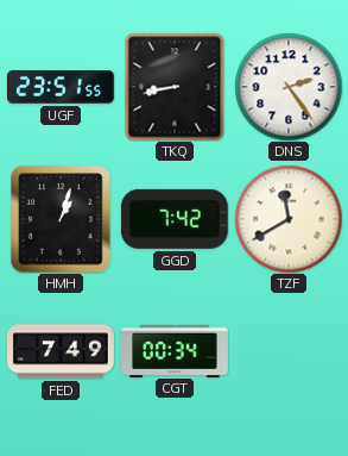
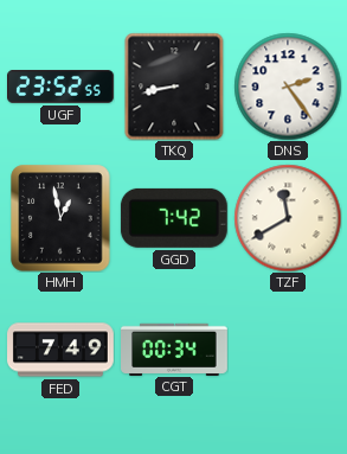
UGF: 23:51 -> 23:52 (62, 87)
HMH: 1:03 -> 12:58 (60, 218)
